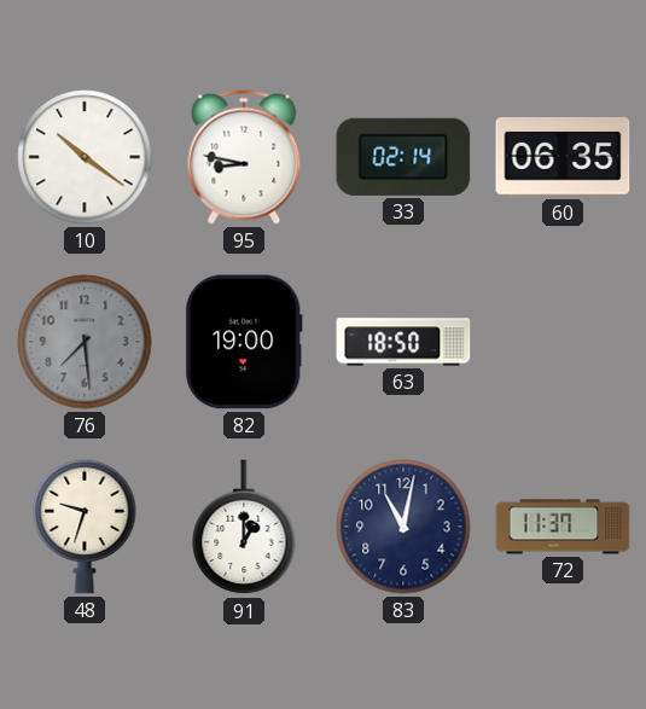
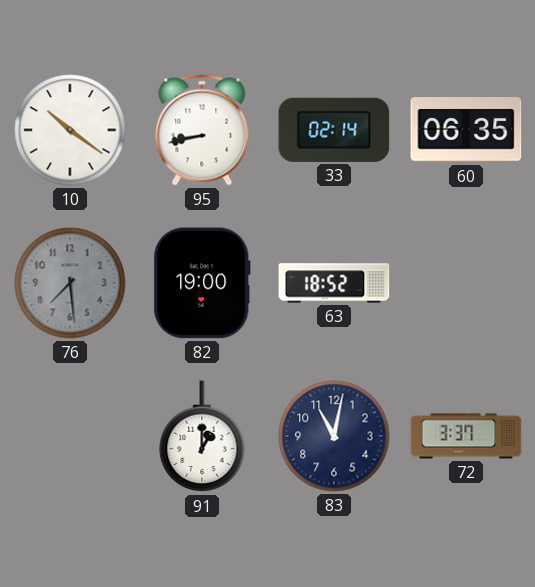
95: 8:47 -> 8:43 (202, 130)
63: 18:50 -> 18:52 (334, 283)
48: 9:33 -> none (85, 527)
72: 11:37 -> 3:37 (466, 436)
